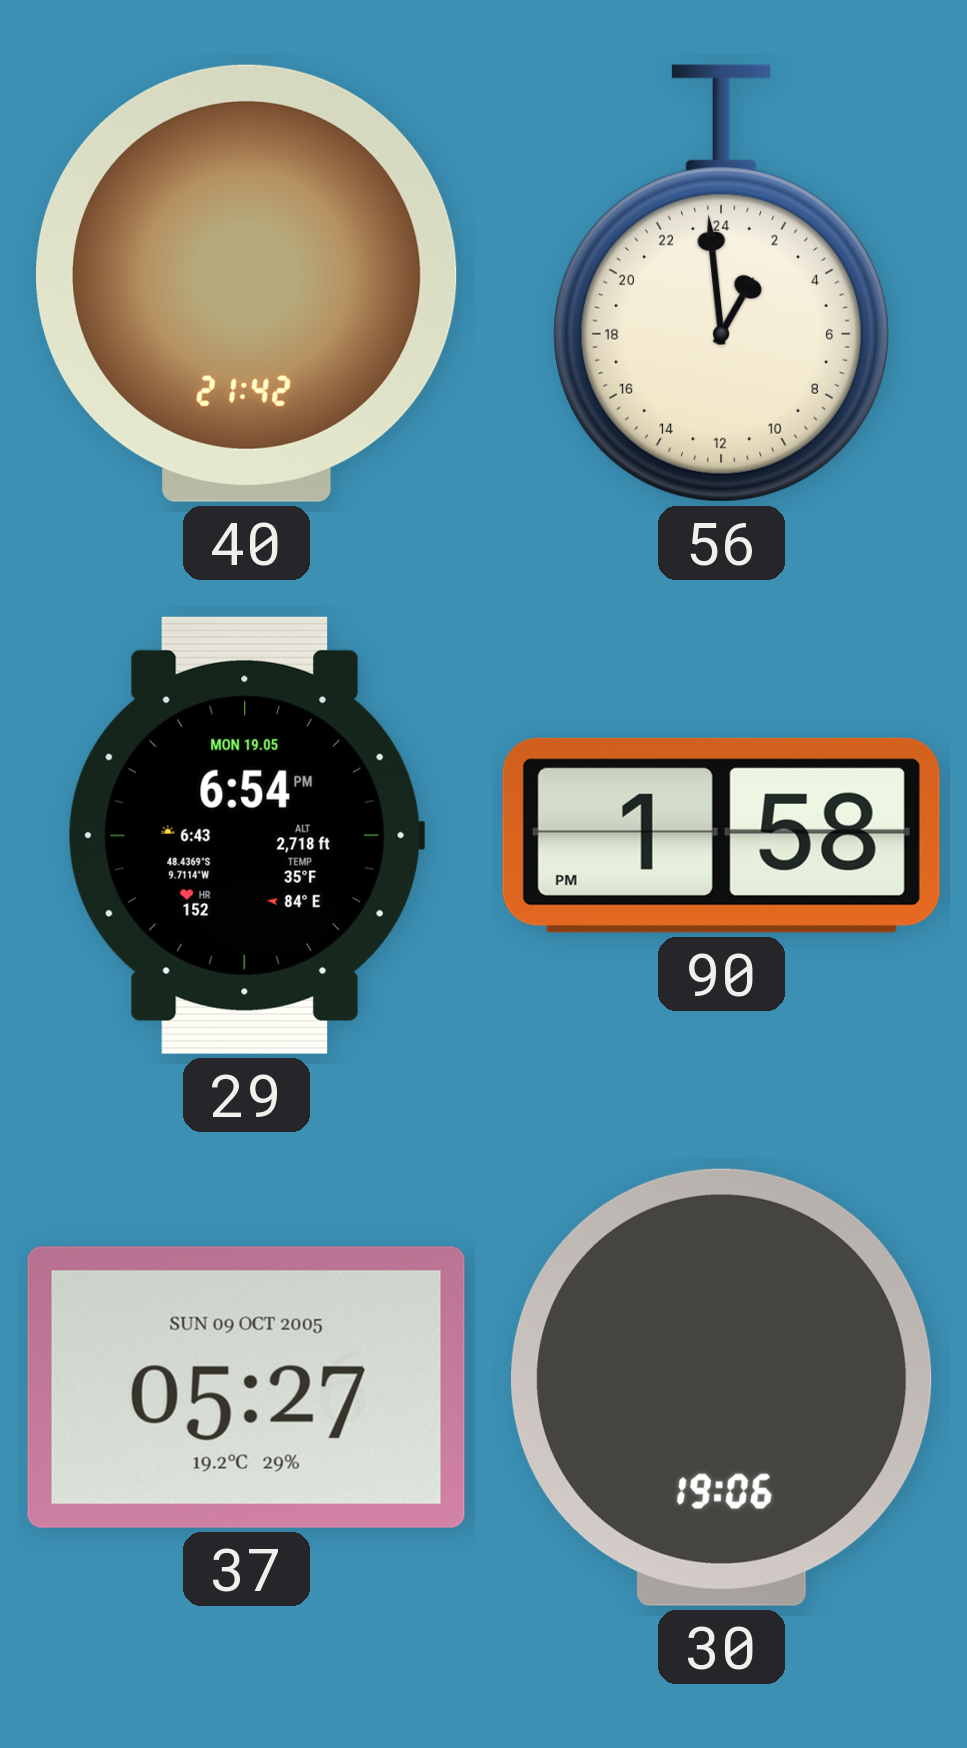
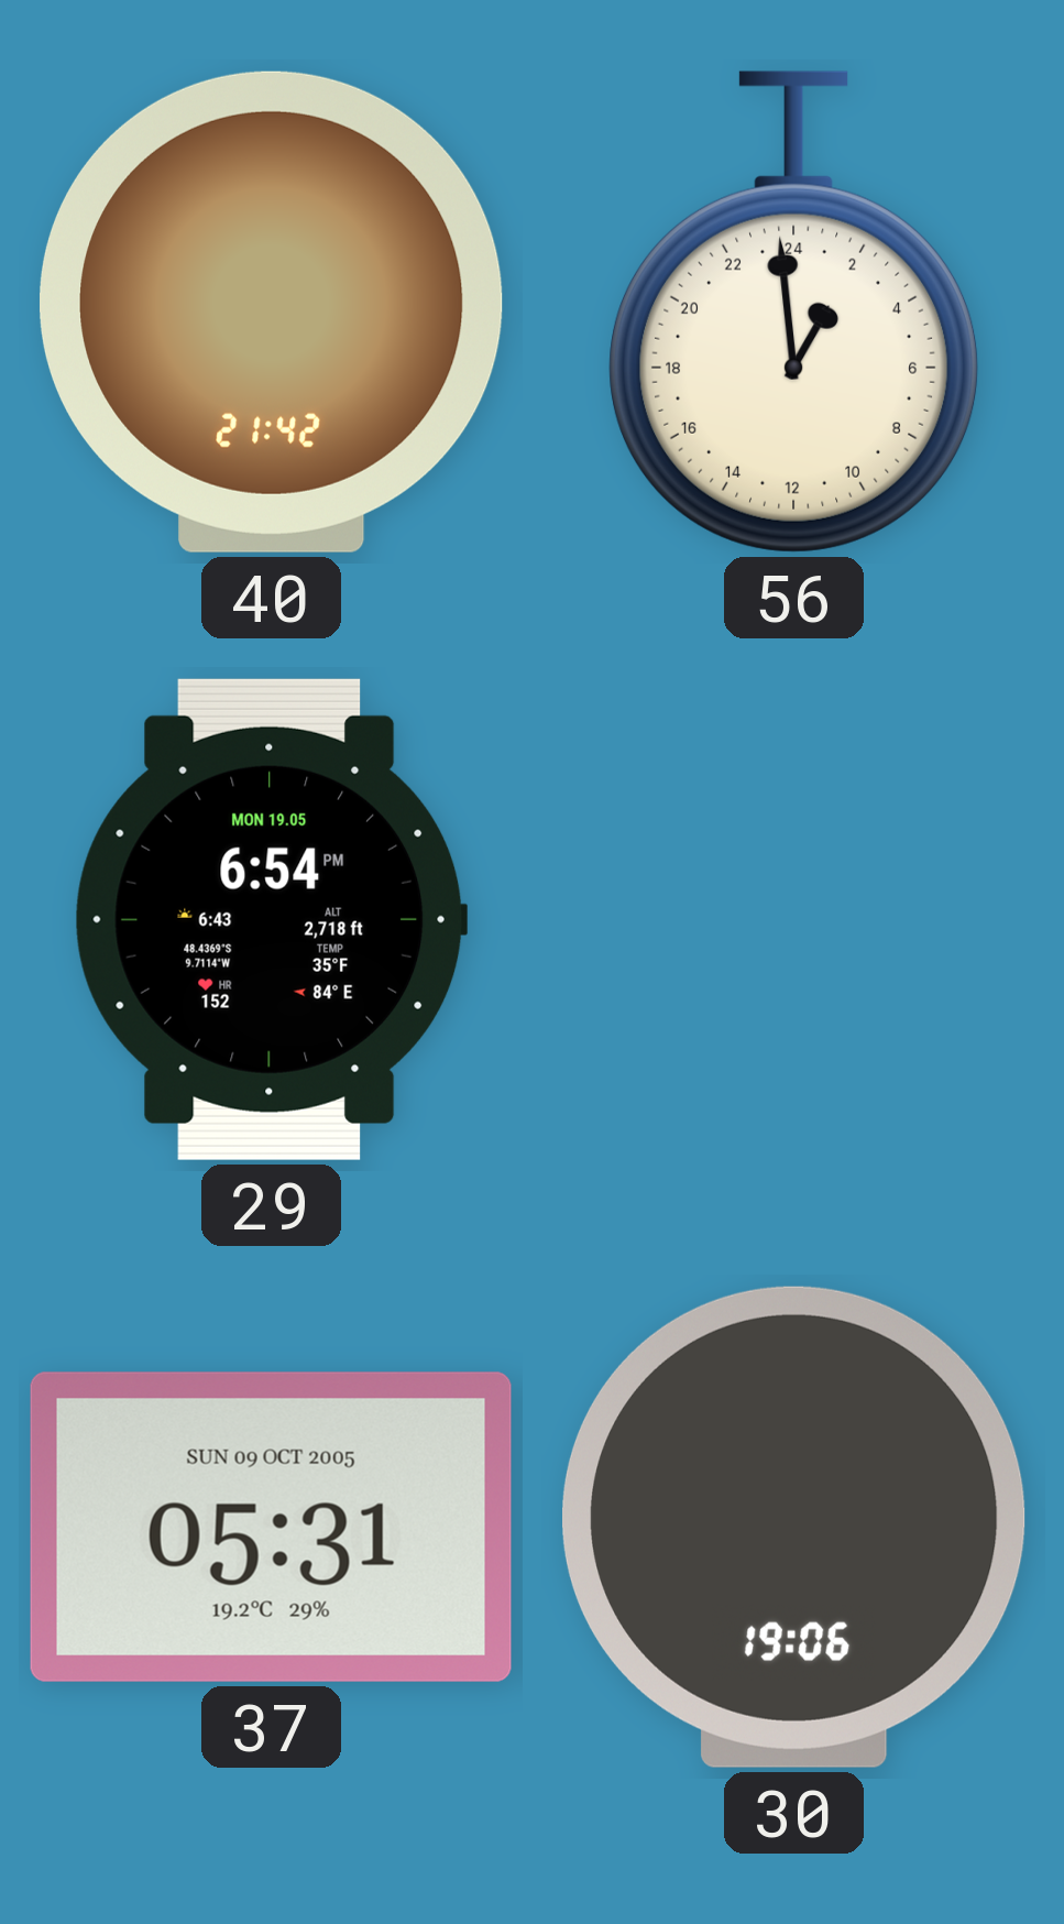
90: 1:58 -> none (721, 835)
37: 05:27 -> 05:31 (271, 1527)
